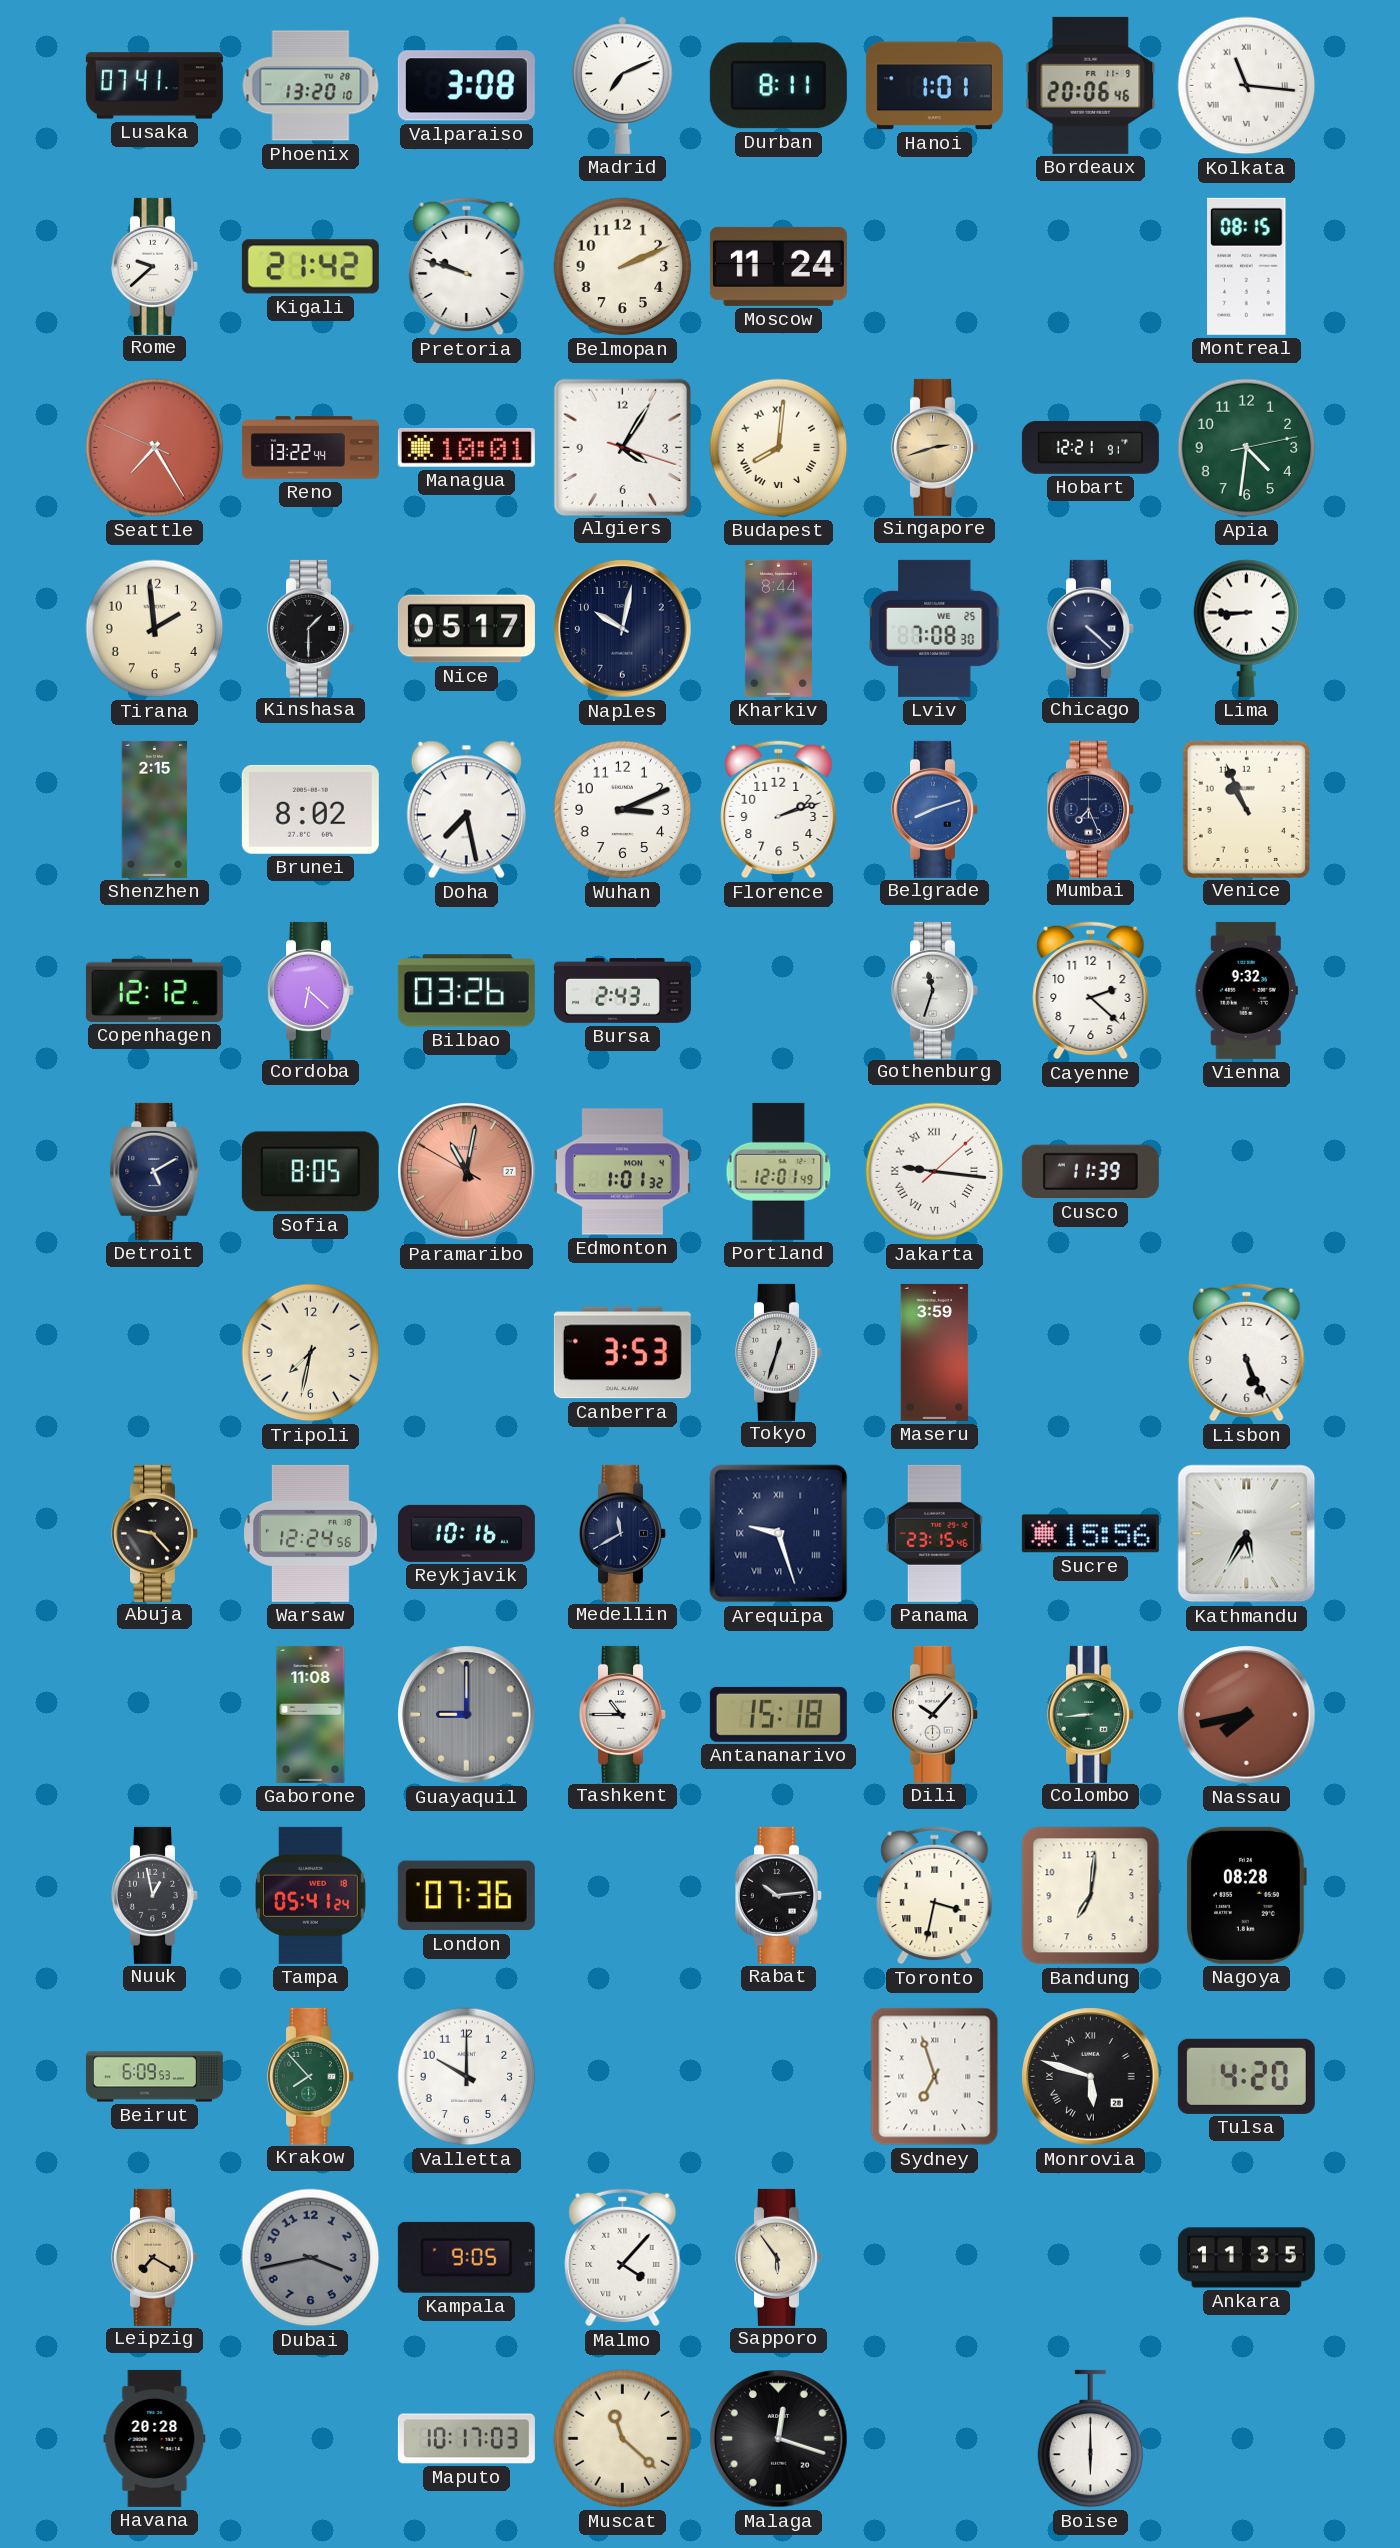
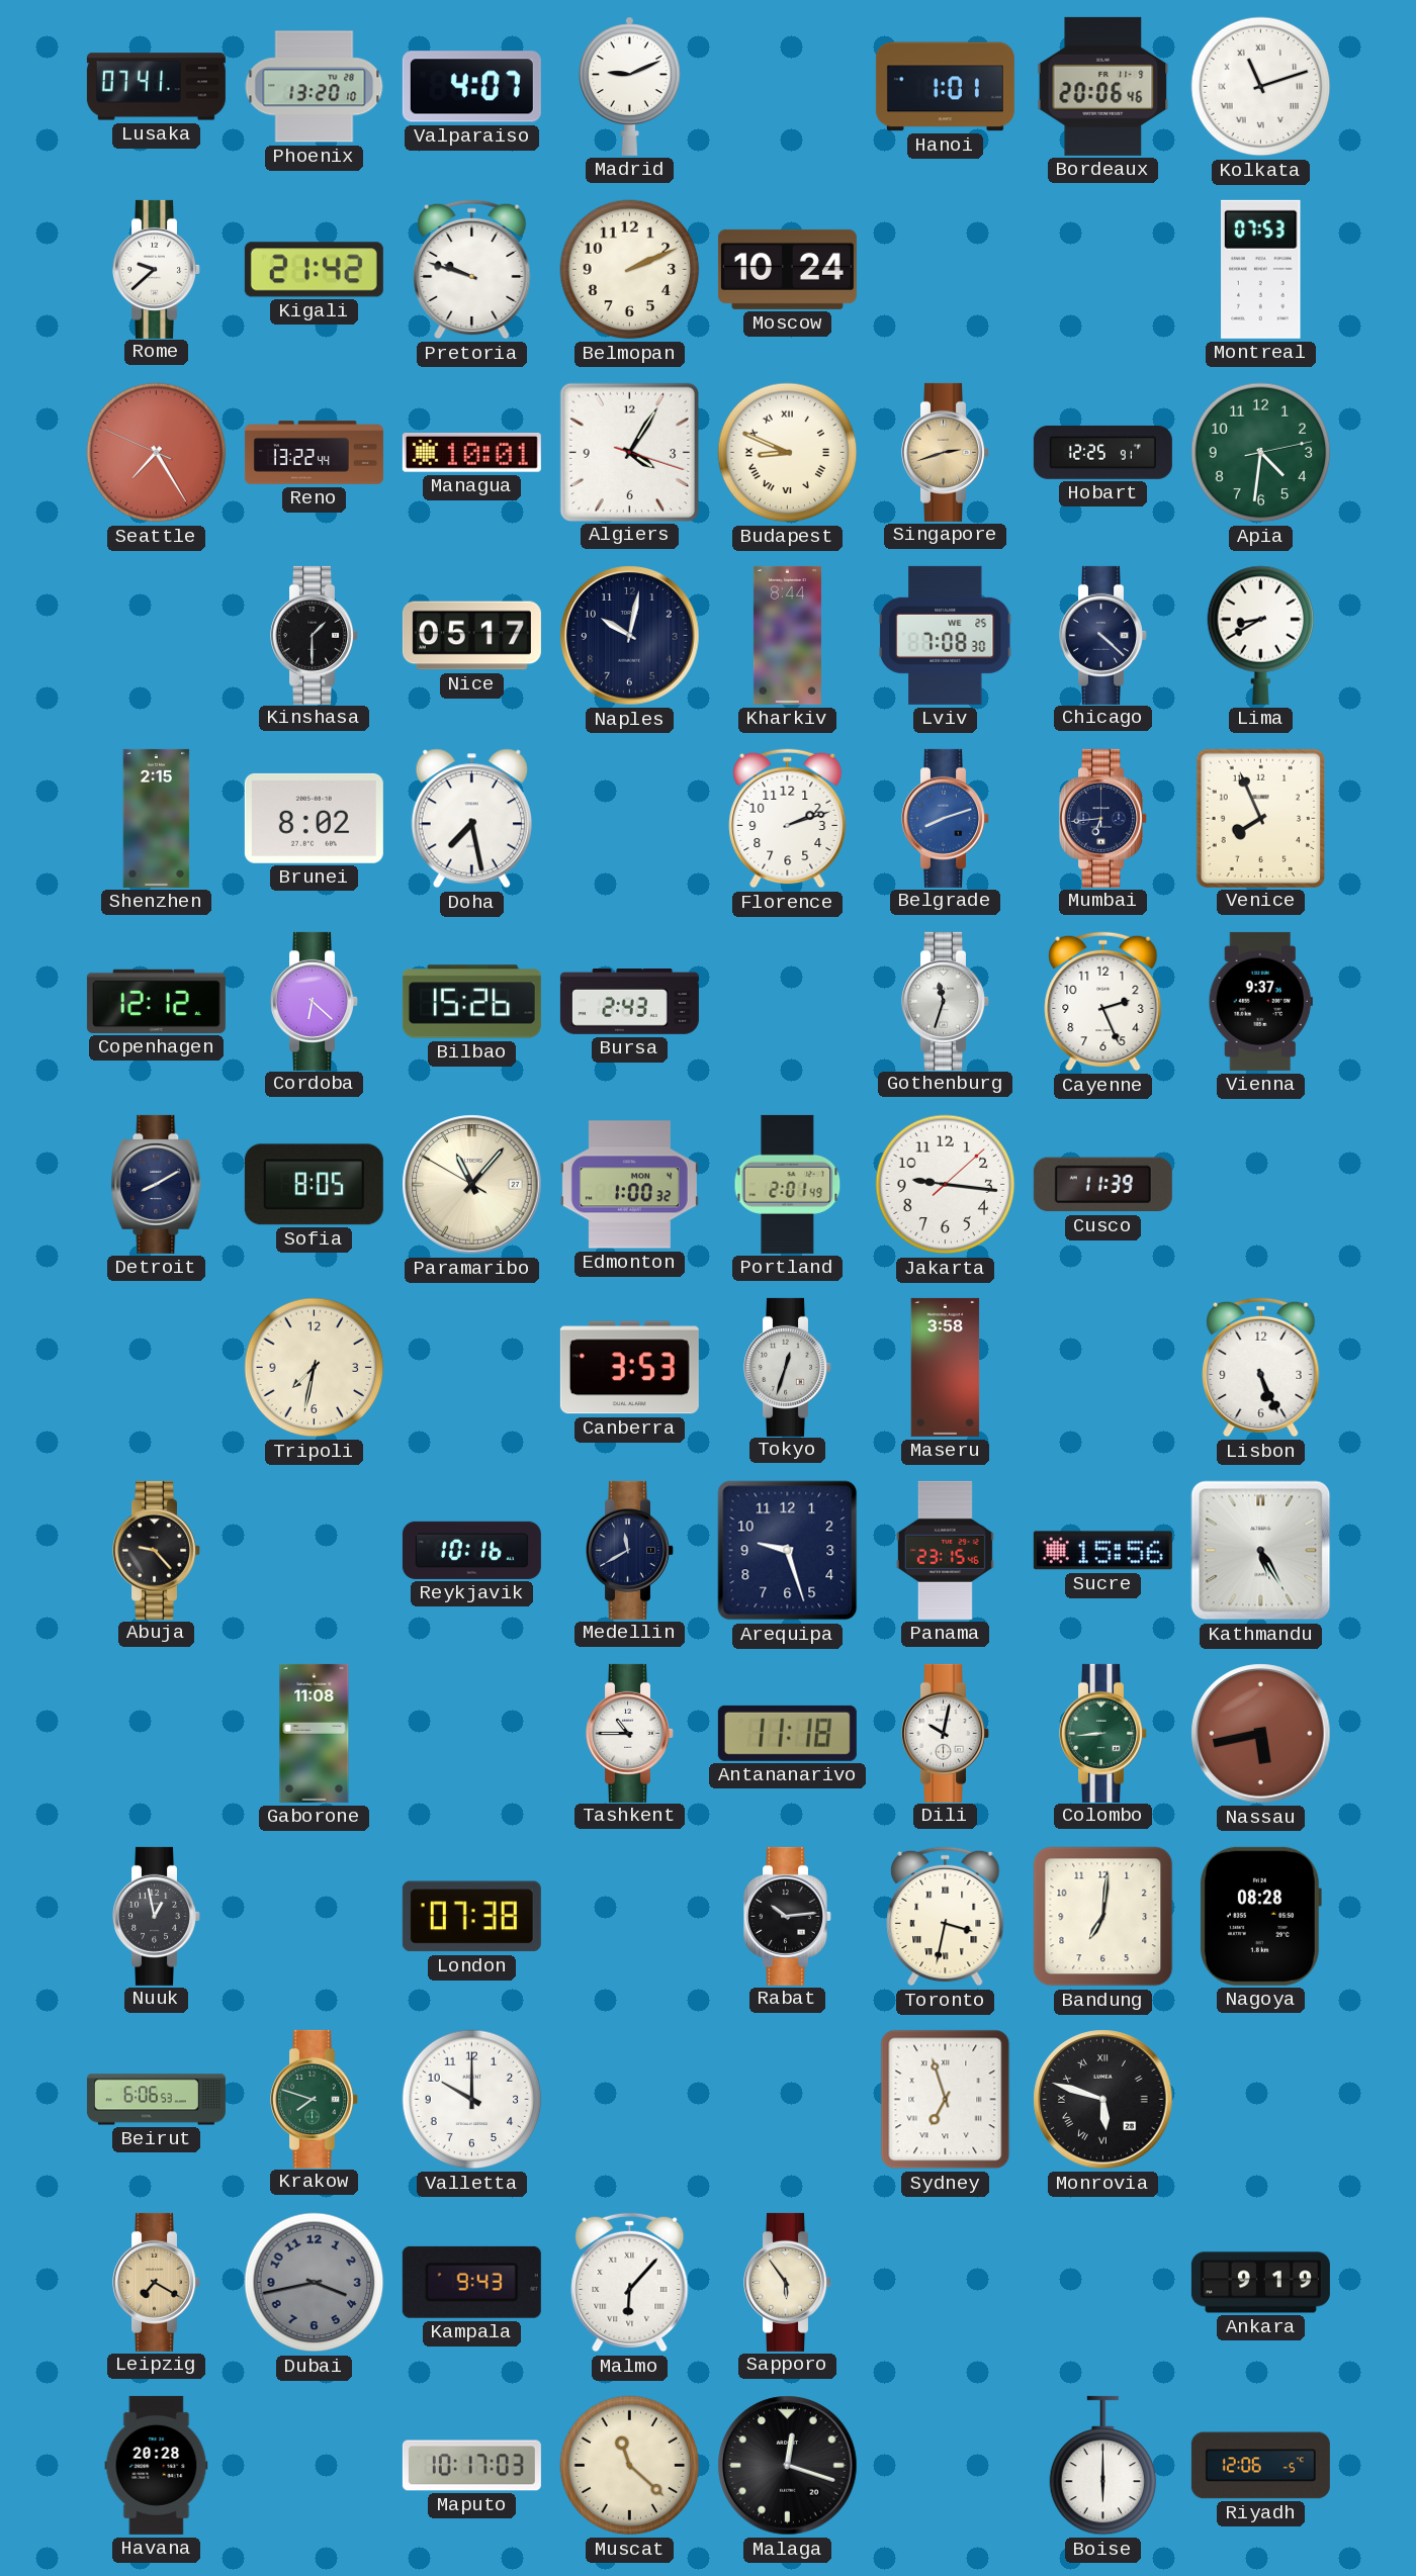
Valparaiso: 3:08 -> 4:07 (471, 87)
Madrid: 7:11 -> 9:11 (630, 86)
Durban: 8:11 -> none (778, 86)
Kolkata: 11:16 -> 11:12 (1261, 87)
Moscow: 11:24 -> 10:24 (787, 269)
Montreal: 08:15 -> 07:53 (1261, 269)
Budapest: 8:01 -> 8:49 (788, 453)
Hobart: 12:21 -> 12:25 (1102, 452)
Tirana: 1:59 -> none (155, 629)
Lima: 8:45 -> 8:40 (1261, 635)
Wuhan: 3:11 -> none (623, 810)
Mumbai: 7:26 -> 6:44 (1103, 818)
Venice: 10:56 -> 7:56 (1260, 818)
Bilbao: 03:26 -> 15:26 (471, 1002)
Cayenne: 2:22 -> 2:26 (1103, 1002)
Vienna: 9:32 -> 9:37 (1260, 1001)
Detroit: 5:10 -> 8:10 (157, 1184)
Paramaribo: 11:01 -> 11:06 (472, 1185)
Paramaribo dial: salmon -> cream (472, 1185)
Edmonton: 1:01 -> 1:00 (629, 1185)
Portland: 12:01 -> 2:01 (788, 1184)
Jakarta numerals: Roman -> Arabic (946, 1185)
Maseru: 3:59 -> 3:58 (946, 1367)
Warsaw: 12:24 -> none (311, 1533)
Arequipa numerals: Roman -> Arabic (788, 1551)
Kathmandu: 5:35 -> 5:25 (1261, 1551)
Guayaquil: 9:00 -> none (467, 1715)
Antananarivo: 15:18 -> 11:18 (787, 1733)
Dili: 10:07 -> 10:02 (946, 1733)
Nassau: 7:43 -> 5:43 (1261, 1734)
Tampa: 05:41 -> none (310, 1895)
London: 07:36 -> 07:38 (471, 1917)
Beirut: 6:09 -> 6:06 (156, 2100)
Krakow: 7:53 -> 7:48 (315, 2099)
Tulsa: 4:20 -> none (1246, 2076)
Kampala: 9:05 -> 9:43 (471, 2282)
Malmo: 4:07 -> 6:07 (630, 2283)
Ankara: 11:35 -> 9:19 (1260, 2283)
Riyadh: none -> 12:06 (1260, 2466)
